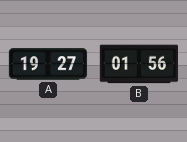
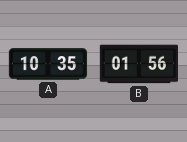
A: 19:27 -> 10:35 (48, 64)
